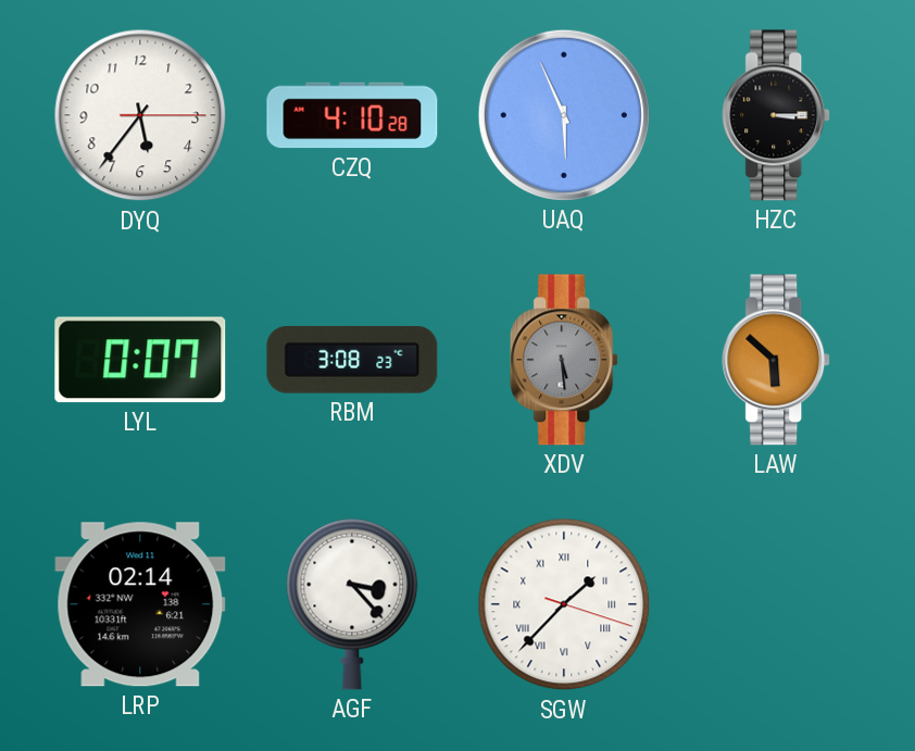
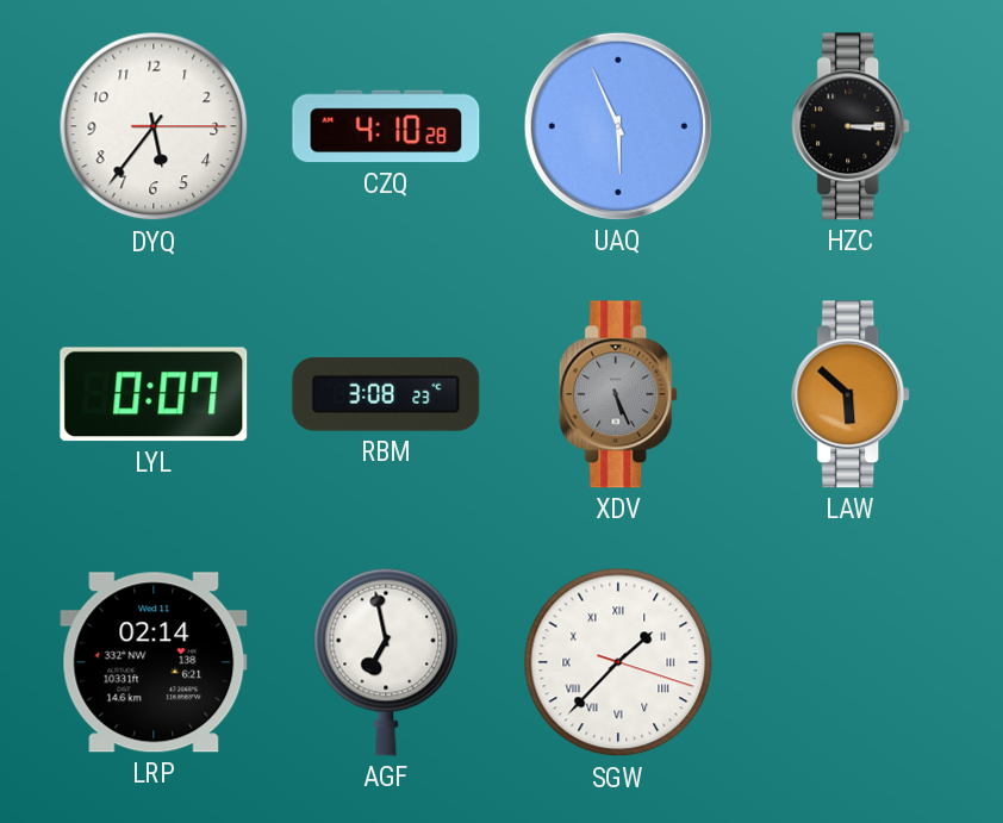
XDV: 5:29 -> 5:26 (619, 394)
AGF: 3:23 -> 6:58 (386, 662)
